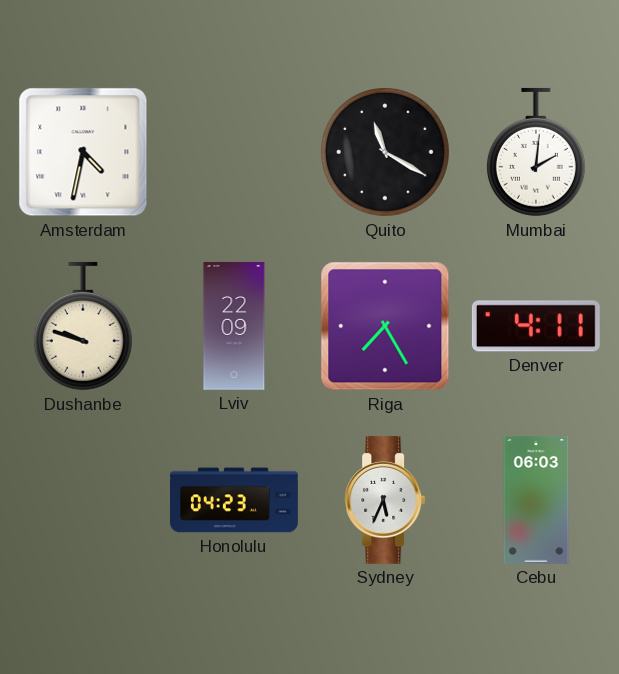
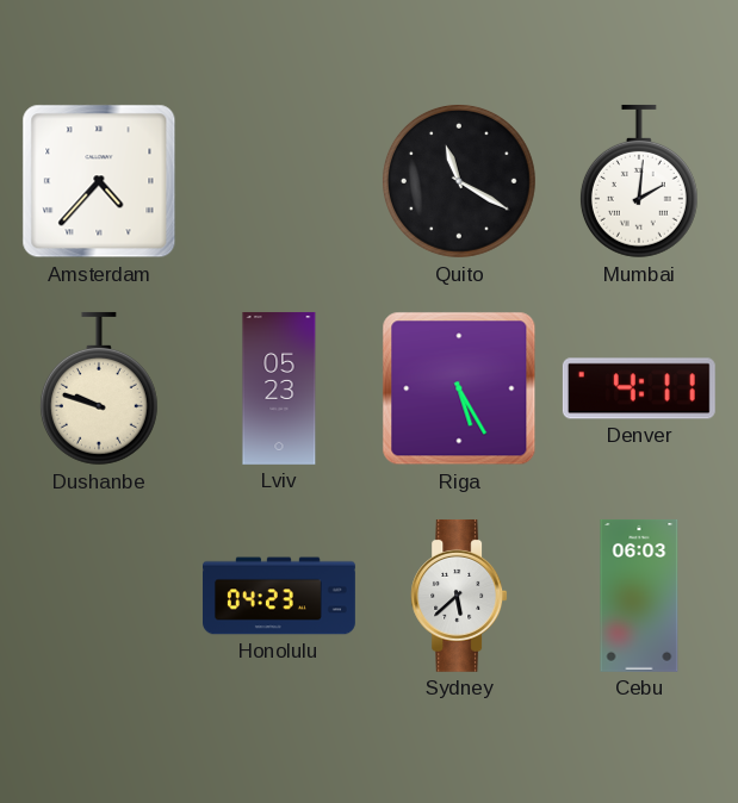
Amsterdam: 4:32 -> 4:37 (99, 181)
Lviv: 22:09 -> 05:23 (279, 388)
Riga: 7:25 -> 5:25 (459, 388)
Sydney: 5:34 -> 5:38 (459, 596)
